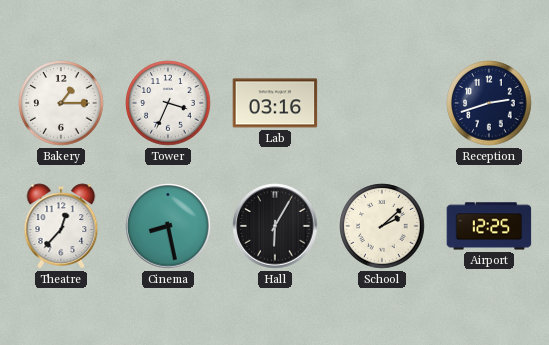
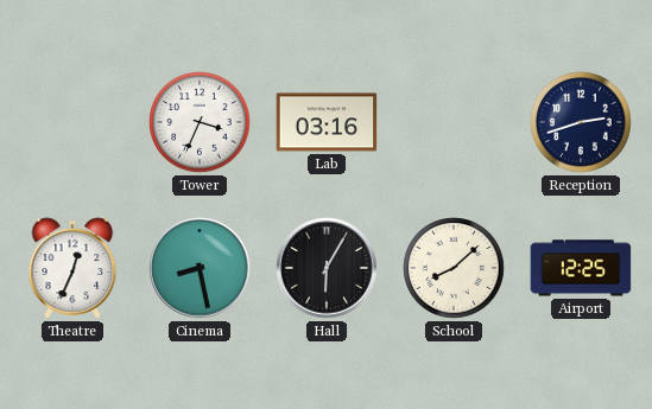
Bakery: 1:15 -> none (61, 103)
Theatre: 12:37 -> 12:34 (72, 268)
School: 2:08 -> 8:08 (454, 268)
